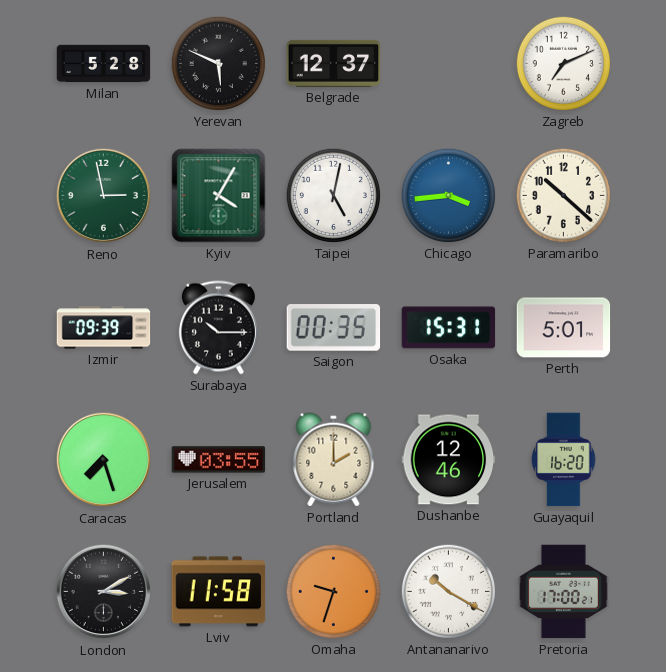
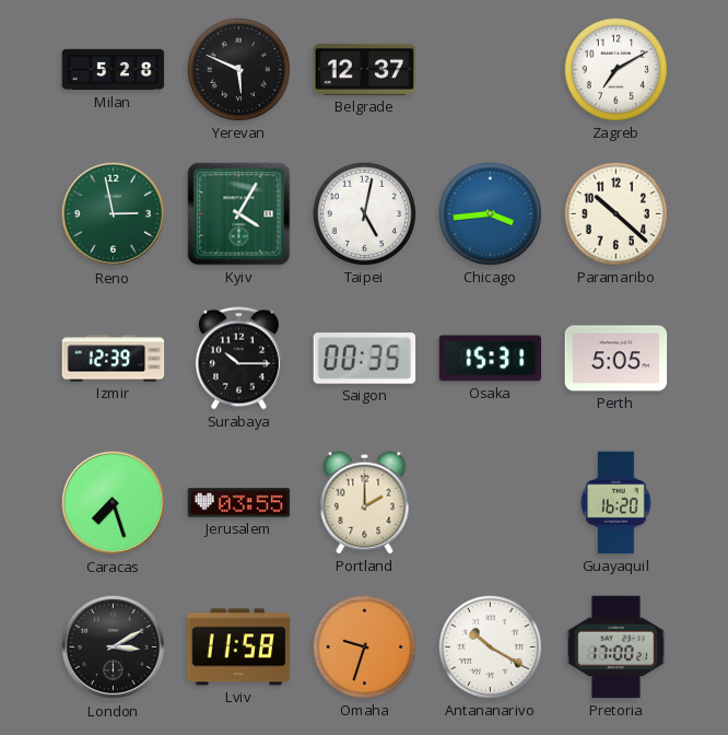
Zagreb: 7:11 -> 7:10 (615, 69)
Izmir: 09:39 -> 12:39 (114, 359)
Perth: 5:01 -> 5:05 (617, 359)
Dushanbe: 12:46 -> none (449, 460)
